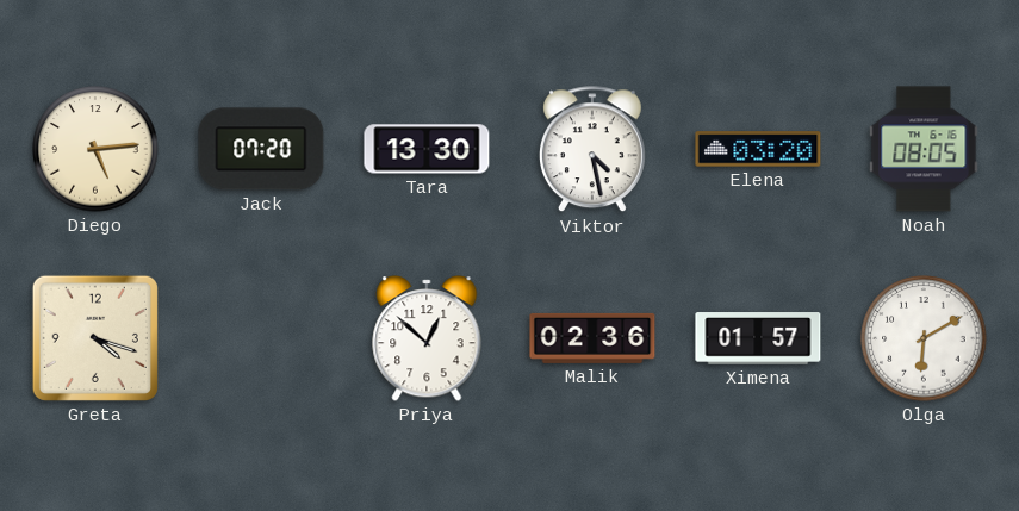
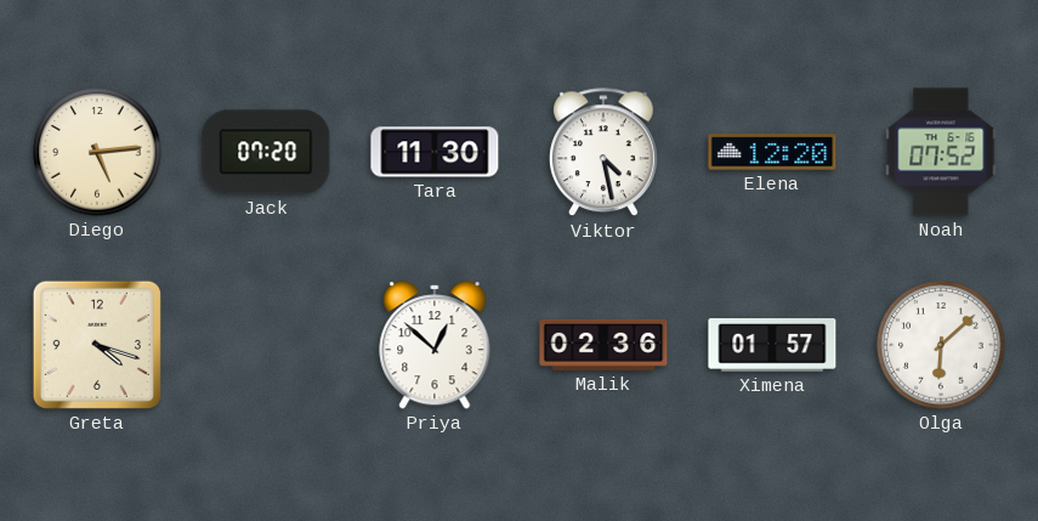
Tara: 13:30 -> 11:30 (435, 152)
Elena: 03:20 -> 12:20 (772, 152)
Noah: 08:05 -> 07:52 (941, 152)
Olga: 6:10 -> 6:08 (941, 345)
